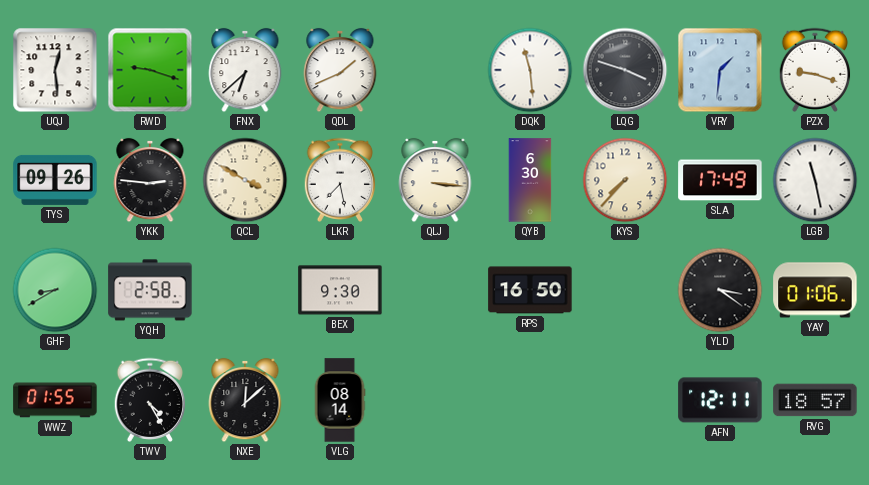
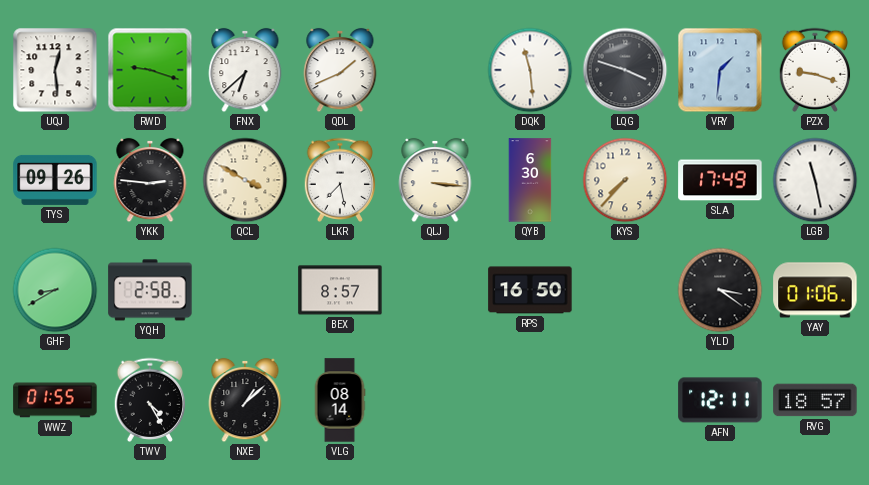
BEX: 9:30 -> 8:57 (340, 290)
NXE: 12:08 -> 1:08 (245, 400)
